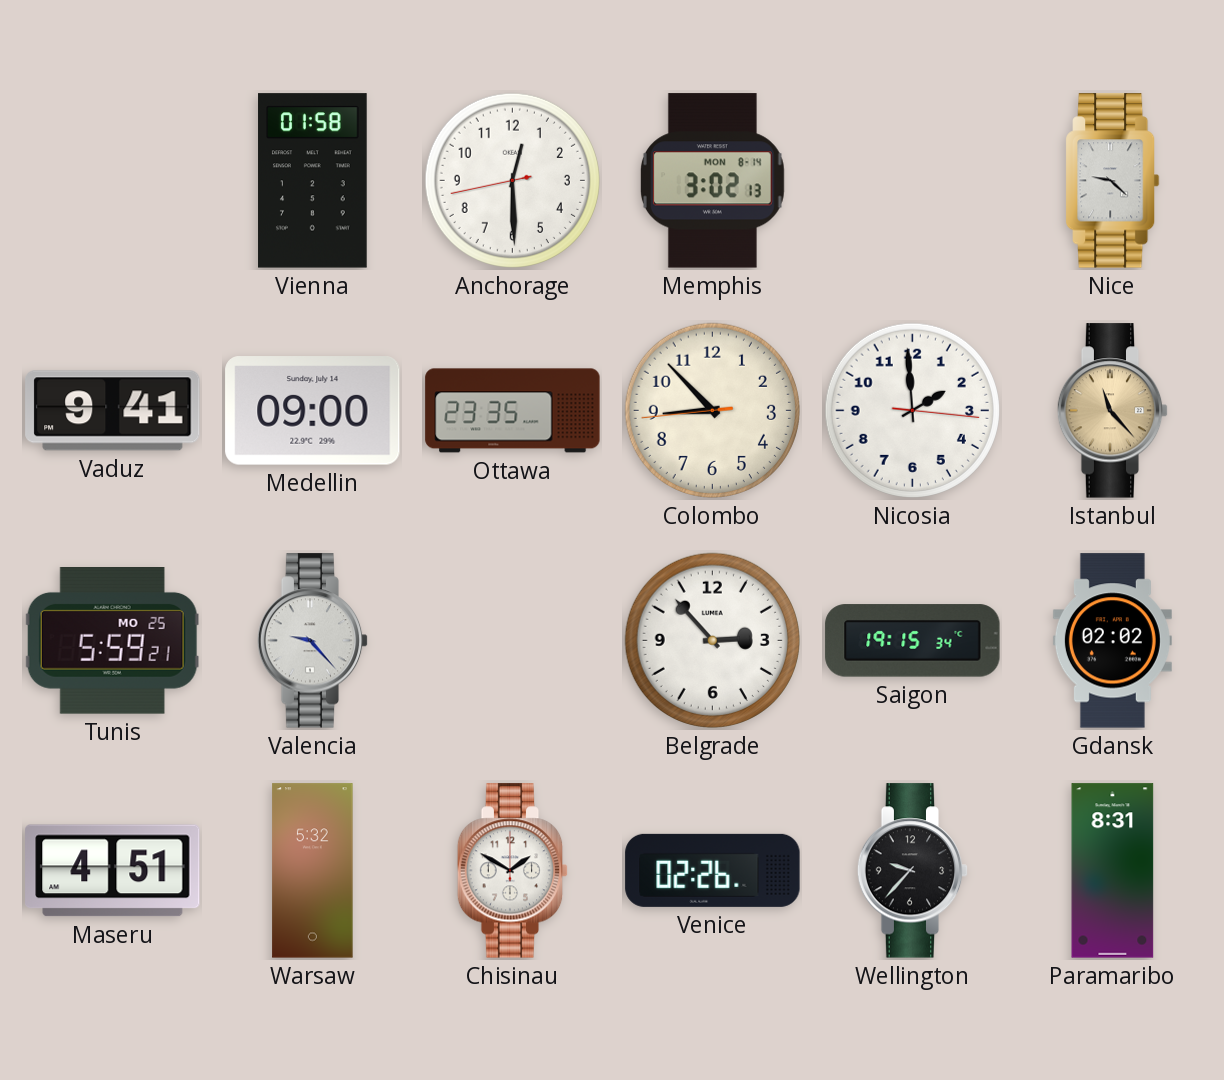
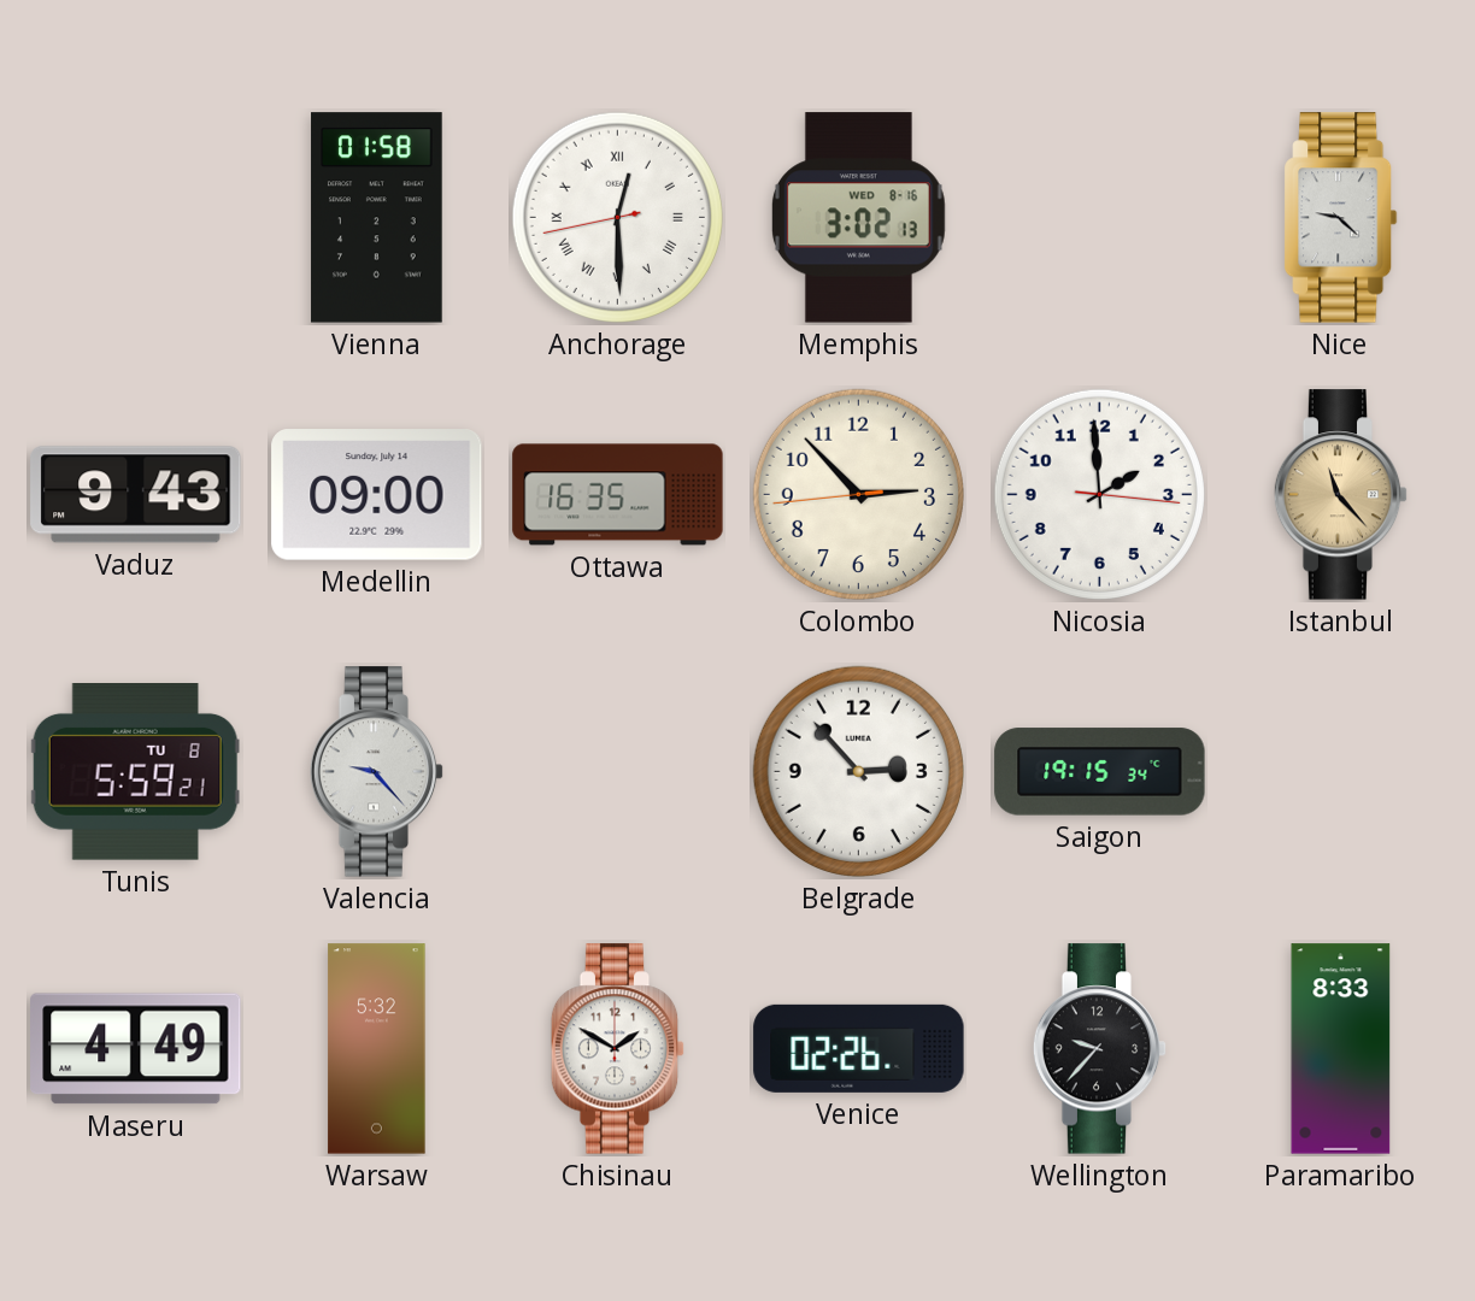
Anchorage numerals: Arabic -> Roman (617, 217)
Memphis date: MON 8-14 -> WED 8-16 (858, 218)
Vaduz: 9:41 -> 9:43 (136, 495)
Ottawa: 23:35 -> 16:35 (618, 495)
Colombo: 8:52 -> 2:52 (858, 494)
Tunis date: MO 25 -> TU 8 (135, 772)
Gdansk: 02:02 -> none (1112, 641)
Maseru: 4:51 -> 4:49 (136, 1049)
Paramaribo: 8:31 -> 8:33 (1341, 1049)
